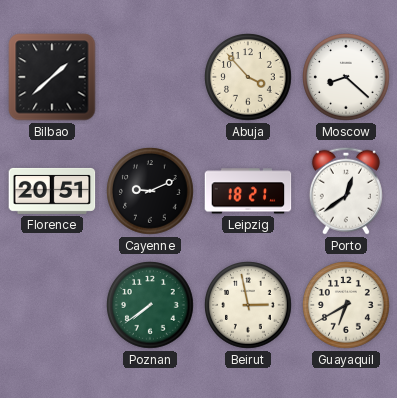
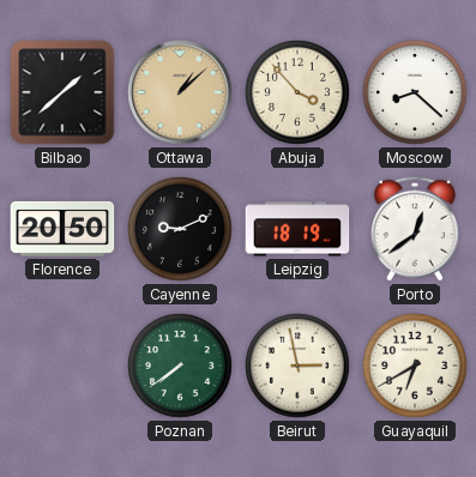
Ottawa: none -> 1:08 (180, 92)
Florence: 20:51 -> 20:50 (62, 229)
Leipzig: 18:21 -> 18:19 (297, 229)
